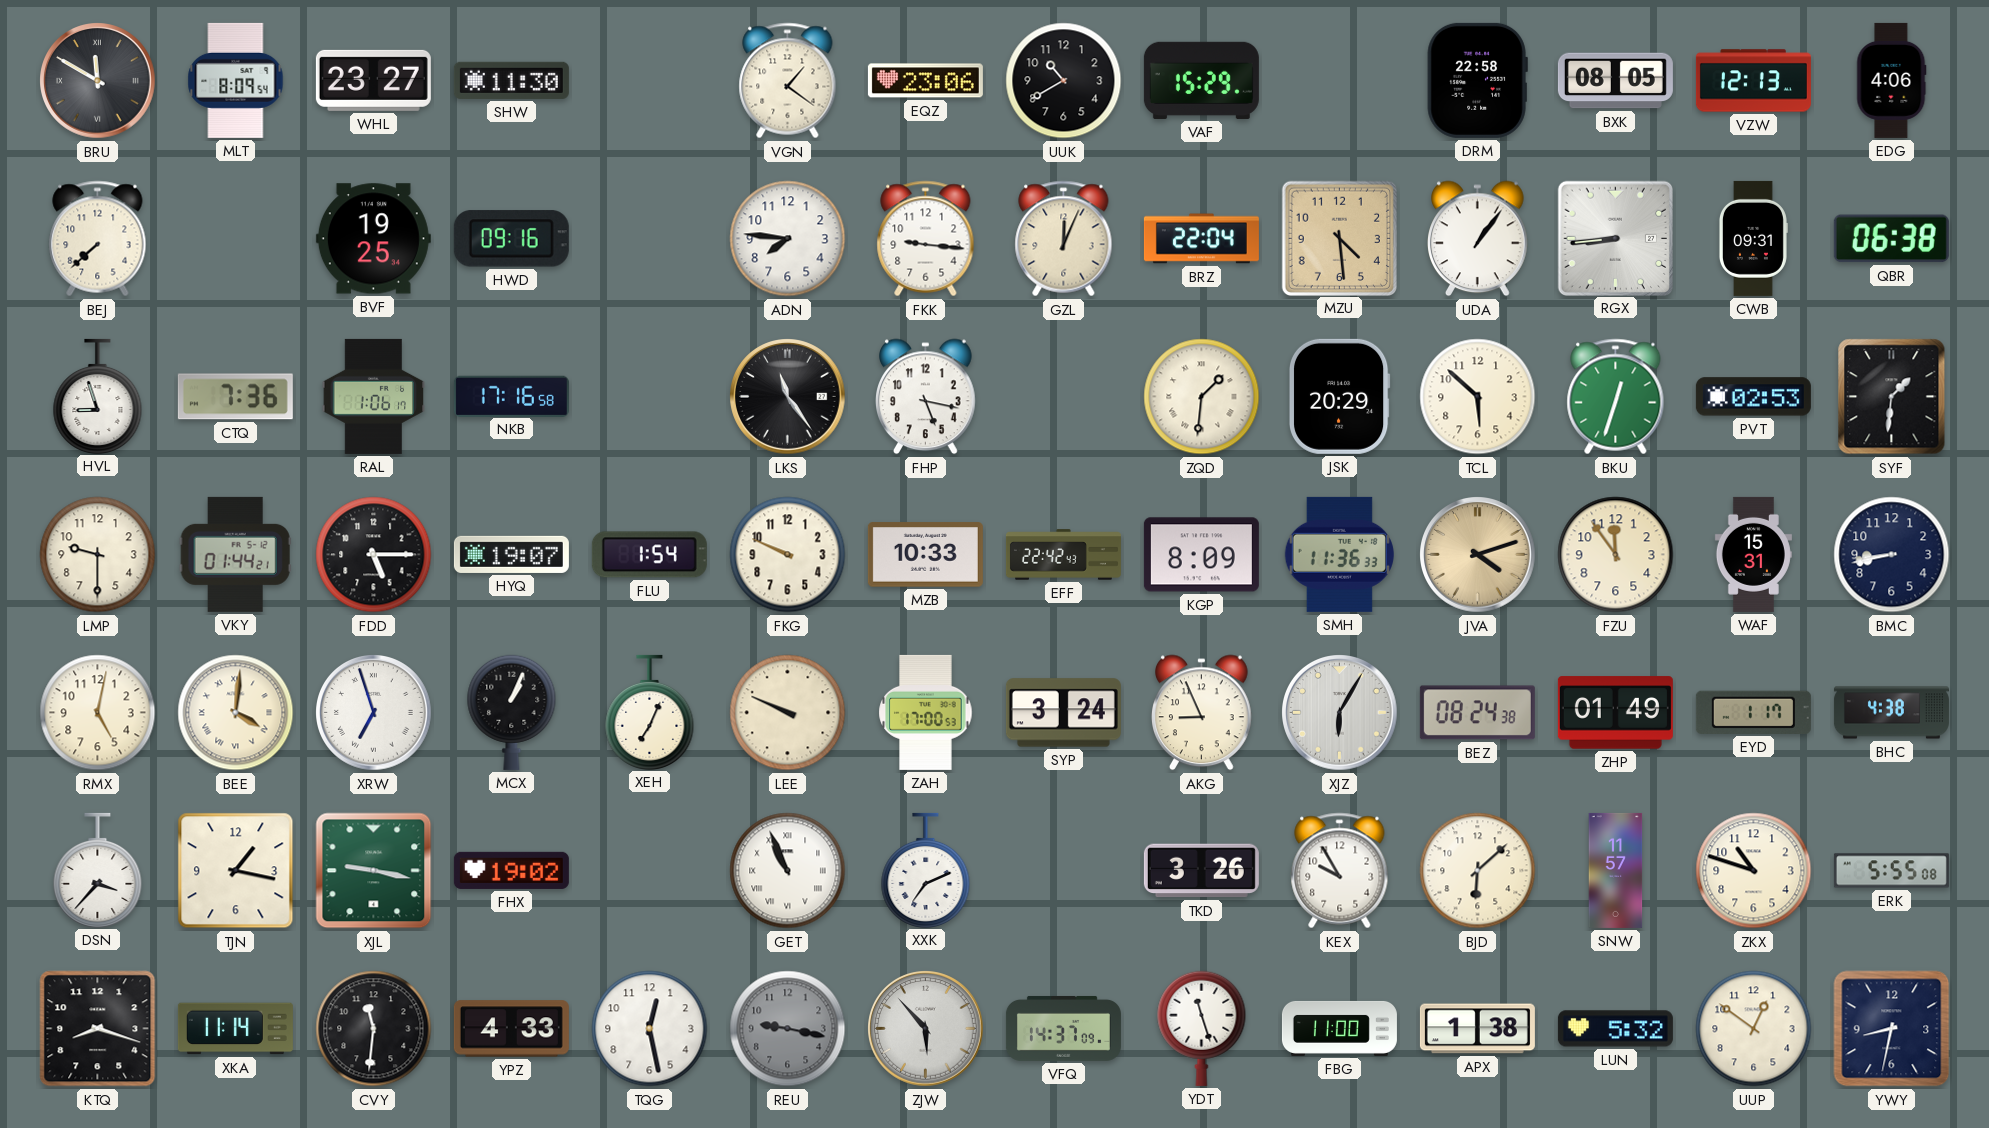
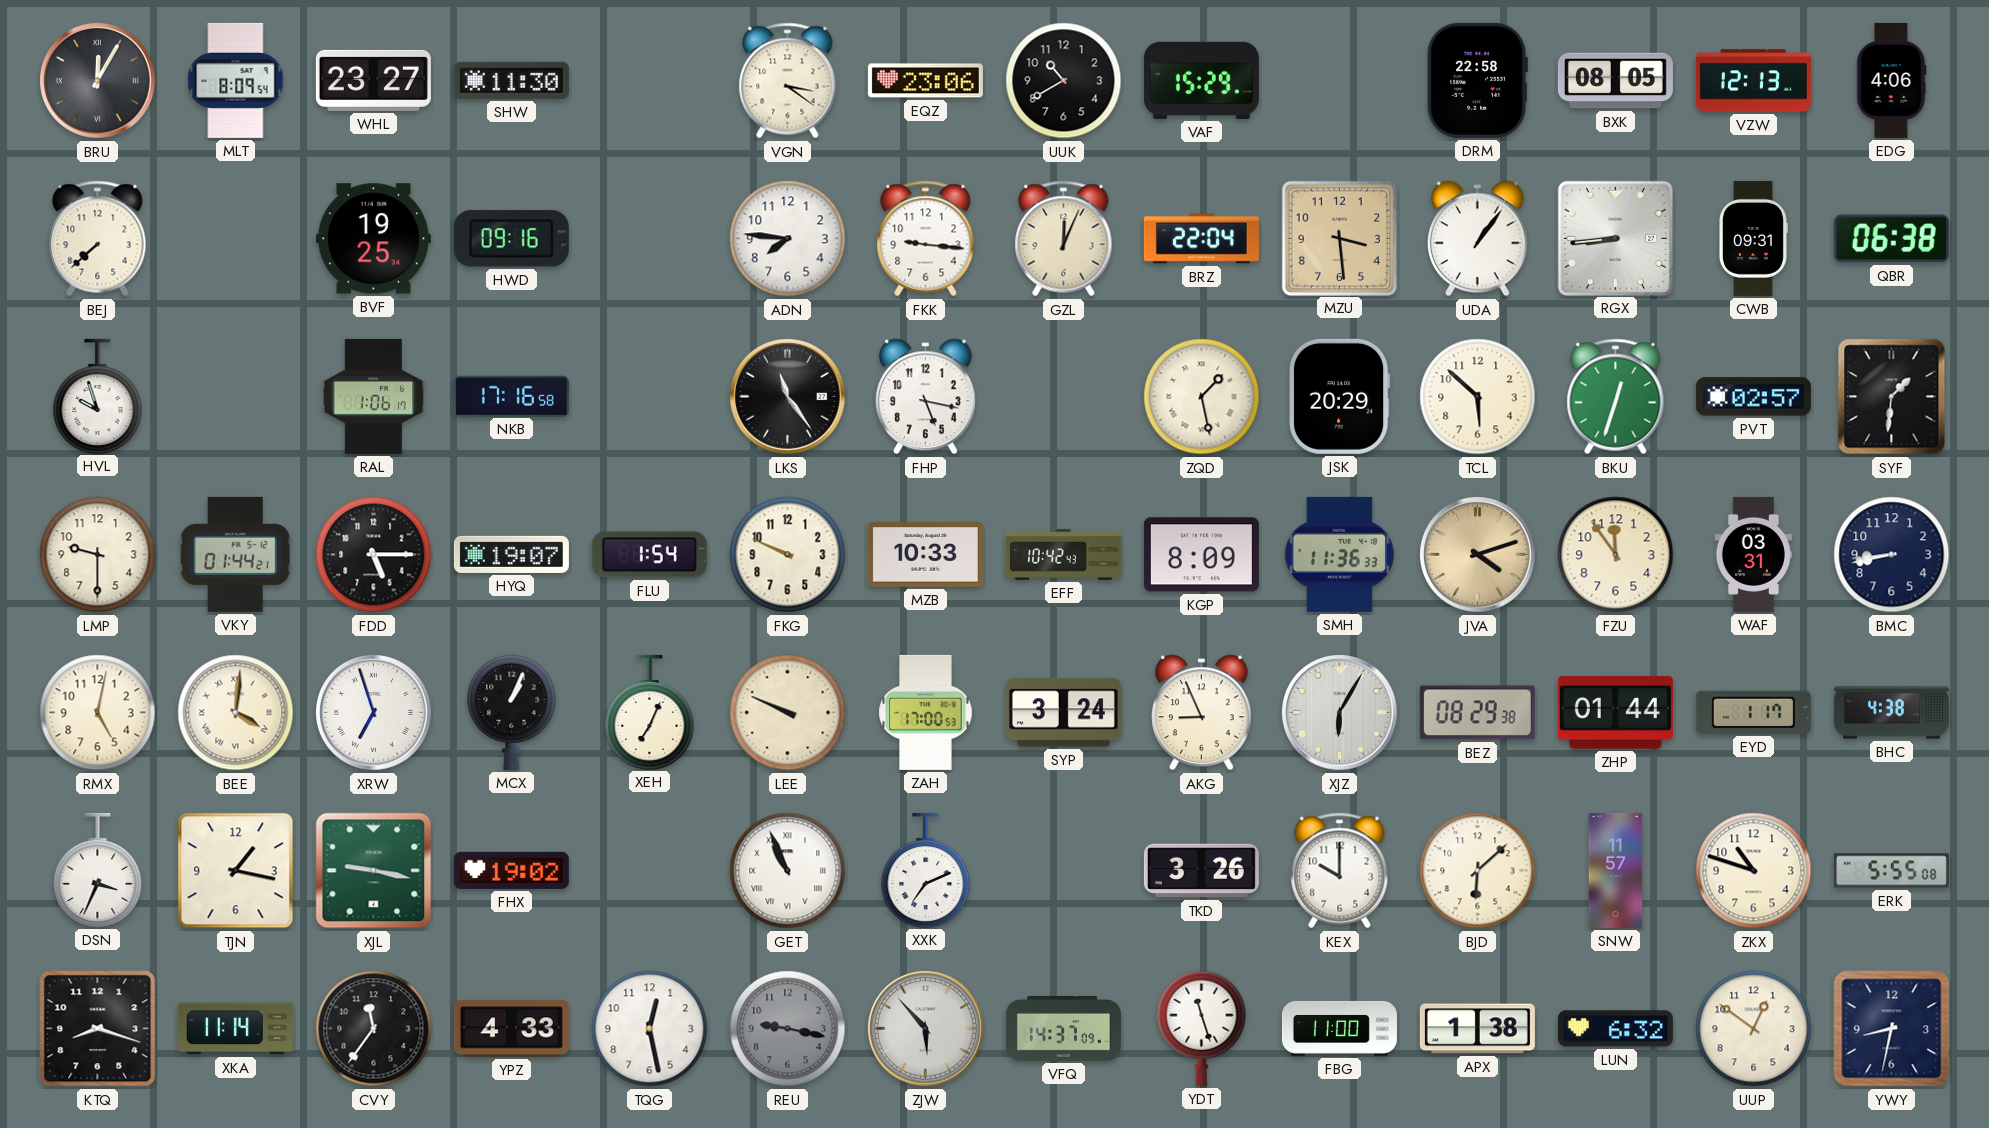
BRU: 11:50 -> 12:05 (98, 81)
VGN: 1:21 -> 3:21 (788, 81)
MZU: 4:29 -> 3:29 (1339, 238)
HVL: 8:57 -> 9:57 (98, 396)
CTQ: 7:36 -> none (235, 397)
ZQD: 1:31 -> 1:28 (1202, 397)
PVT: 02:53 -> 02:57 (1753, 397)
EFF: 22:42 -> 10:42 (1063, 555)
WAF: 15:31 -> 03:31 (1753, 554)
BEZ: 08:24 -> 08:29 (1477, 713)
ZHP: 01:49 -> 01:44 (1615, 713)
DSN: 3:37 -> 3:34 (98, 870)
KEX: 9:55 -> 10:00 (1340, 871)
CVY: 11:31 -> 11:36 (374, 1029)
LUN: 5:32 -> 6:32 (1615, 1029)
